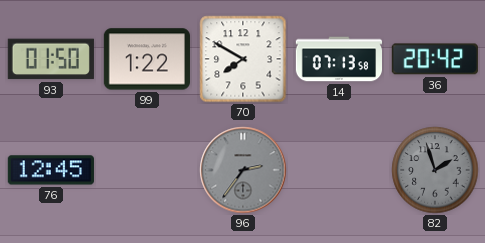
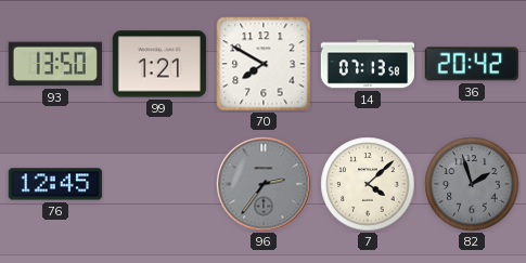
93: 01:50 -> 13:50 (55, 64)
99: 1:22 -> 1:21 (159, 64)
7: none -> 4:08 (368, 184)
